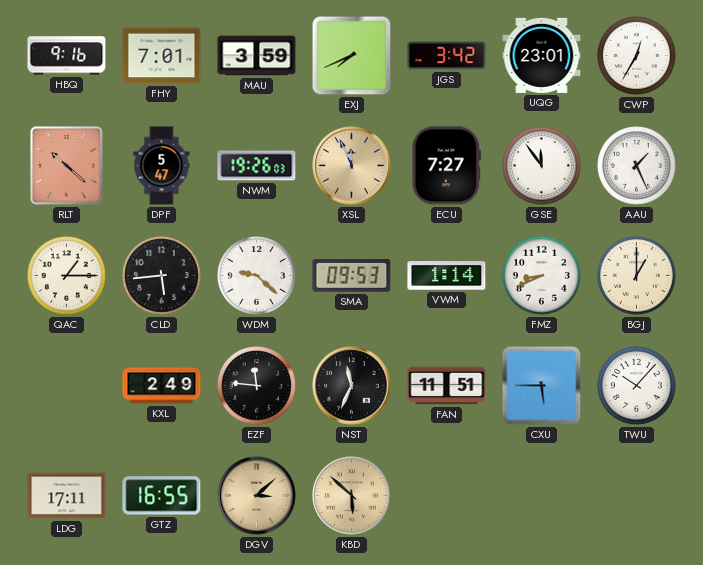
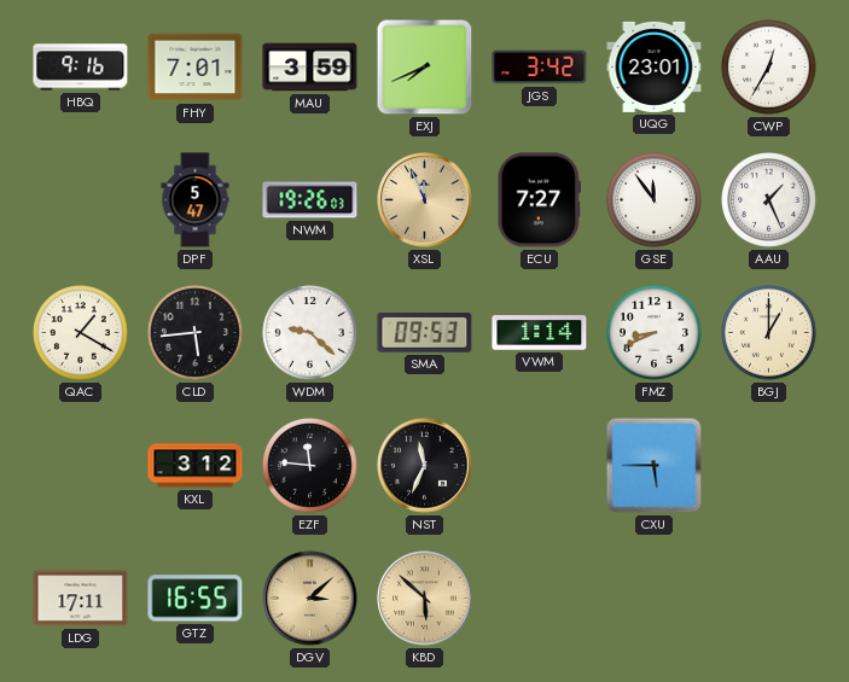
RLT: 10:22 -> none (67, 166)
QAC: 1:15 -> 1:20 (81, 333)
KXL: 2:49 -> 3:12 (196, 466)
FAN: 11:51 -> none (447, 386)
TWU: 10:07 -> none (637, 386)
